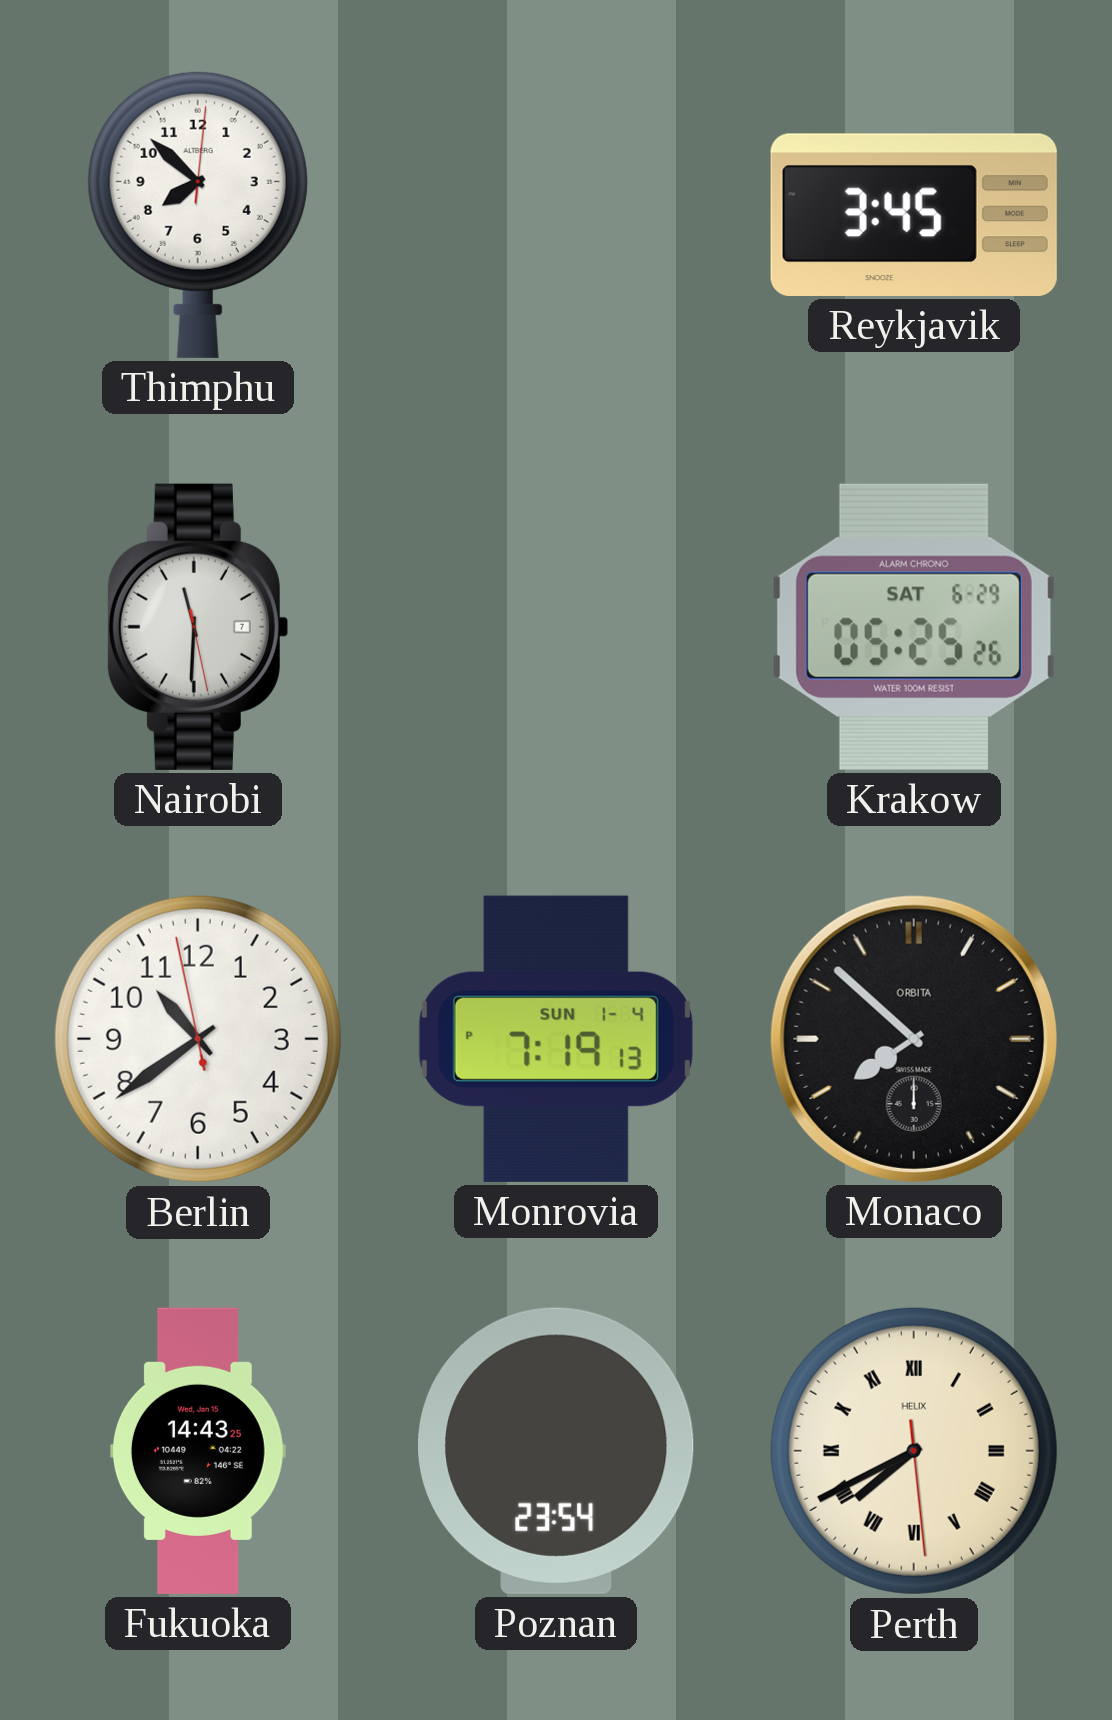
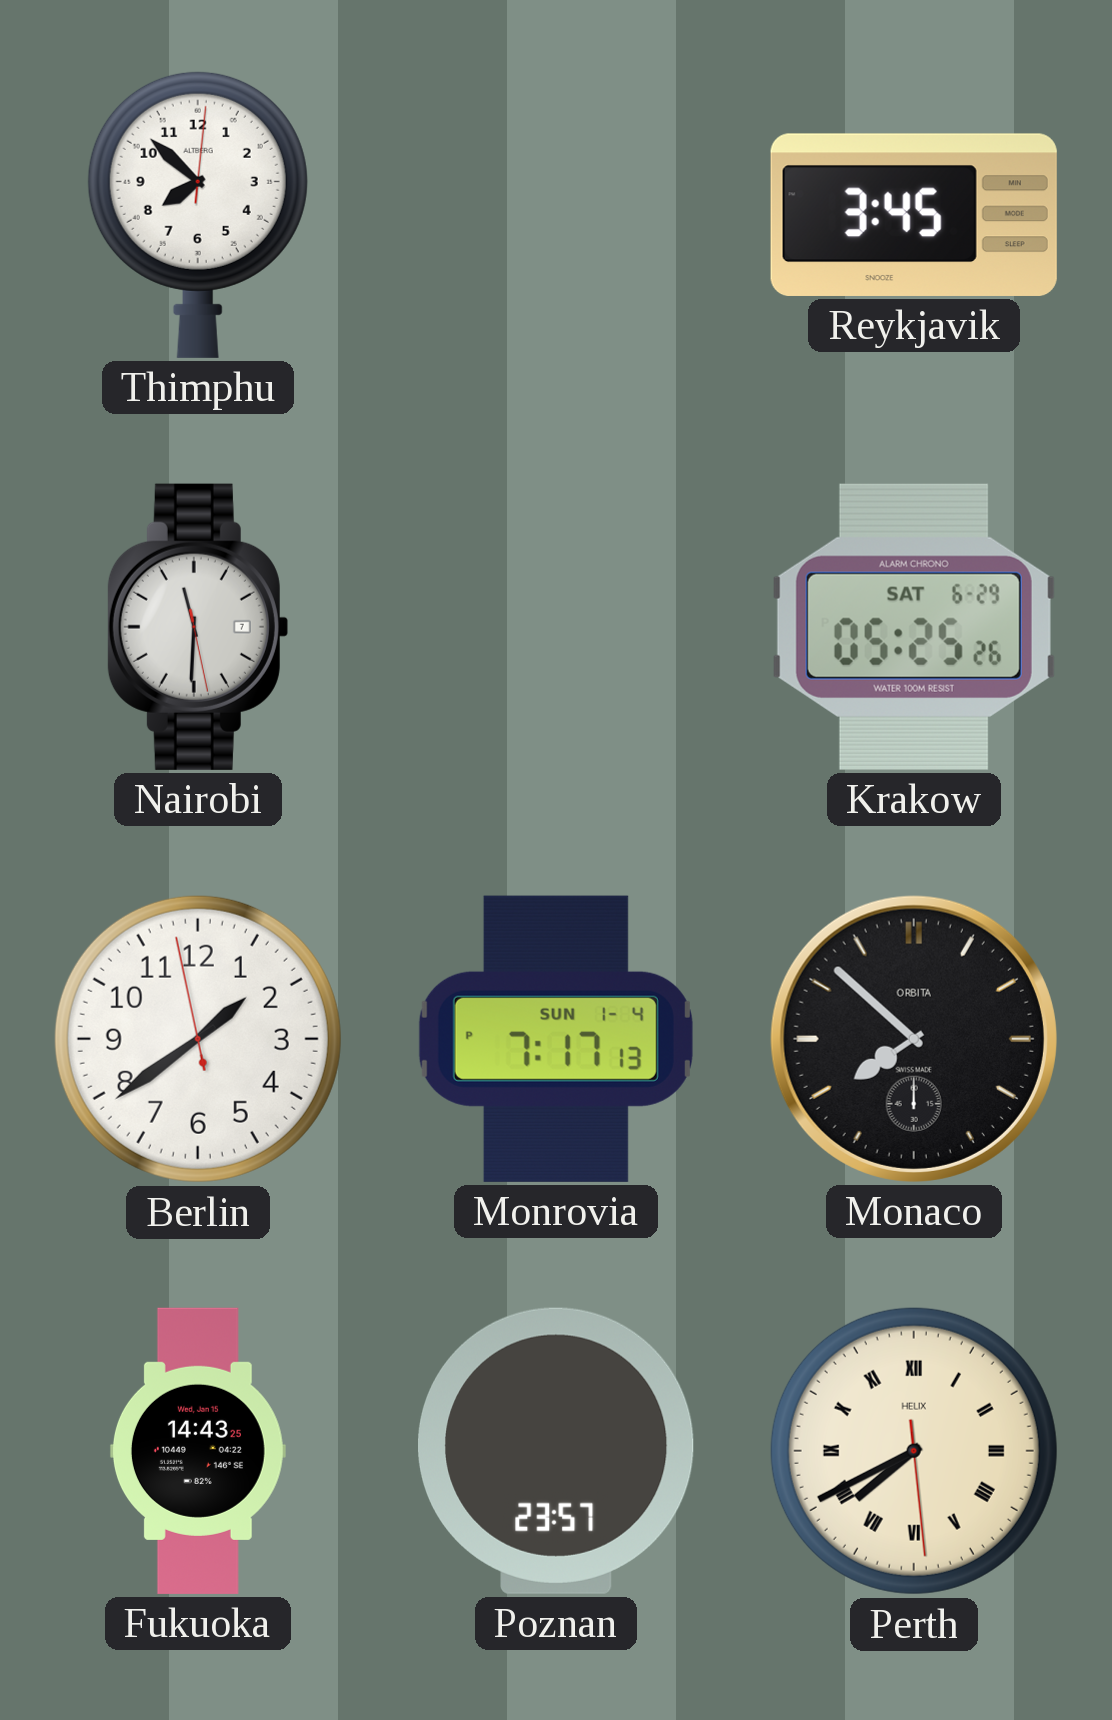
Berlin: 10:38 -> 1:38 (198, 1039)
Monrovia: 7:19 -> 7:17 (556, 1039)
Poznan: 23:54 -> 23:57 (557, 1451)
